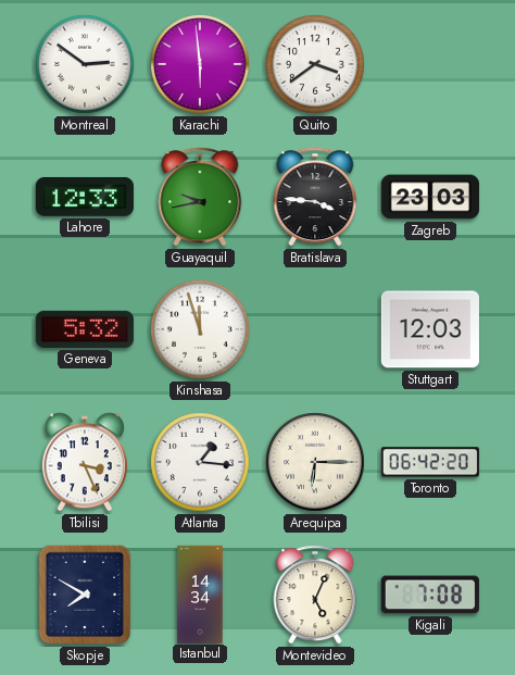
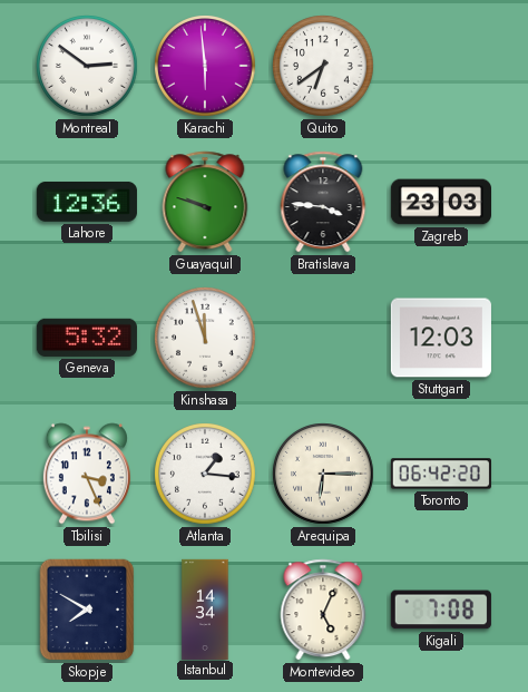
Quito: 3:39 -> 6:39 (323, 66)
Lahore: 12:33 -> 12:36 (87, 202)
Guayaquil: 9:43 -> 9:48 (205, 202)
